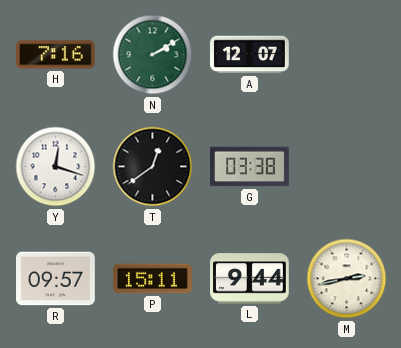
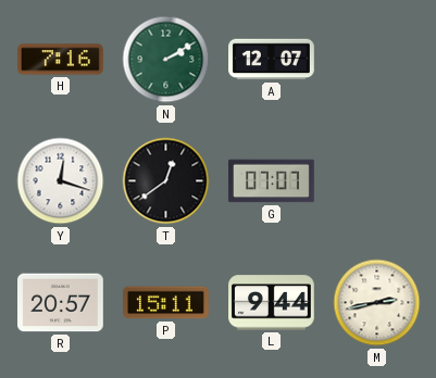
G: 03:38 -> 07:07 (272, 181)
R: 09:57 -> 20:57 (61, 303)
